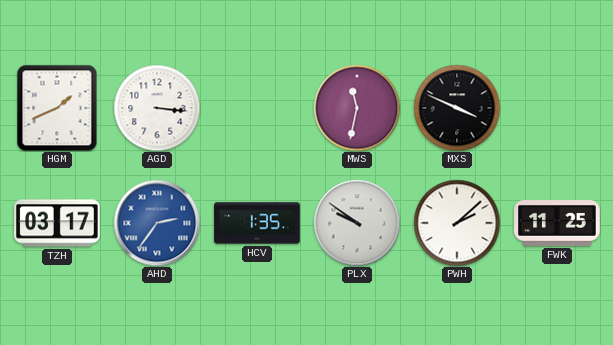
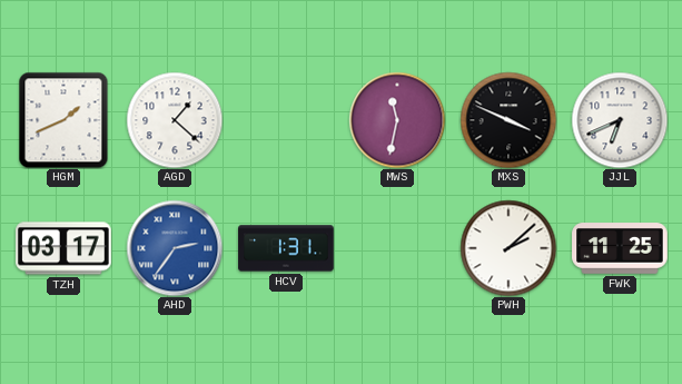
AGD: 3:16 -> 1:22 (175, 120)
JJL: none -> 6:41 (620, 120)
HCV: 1:35 -> 1:31 (286, 248)
PLX: 9:51 -> none (357, 223)
